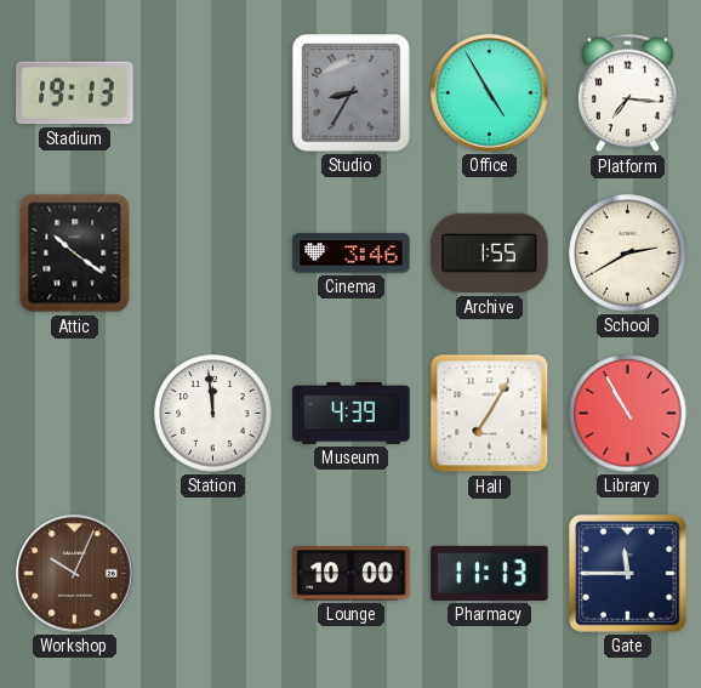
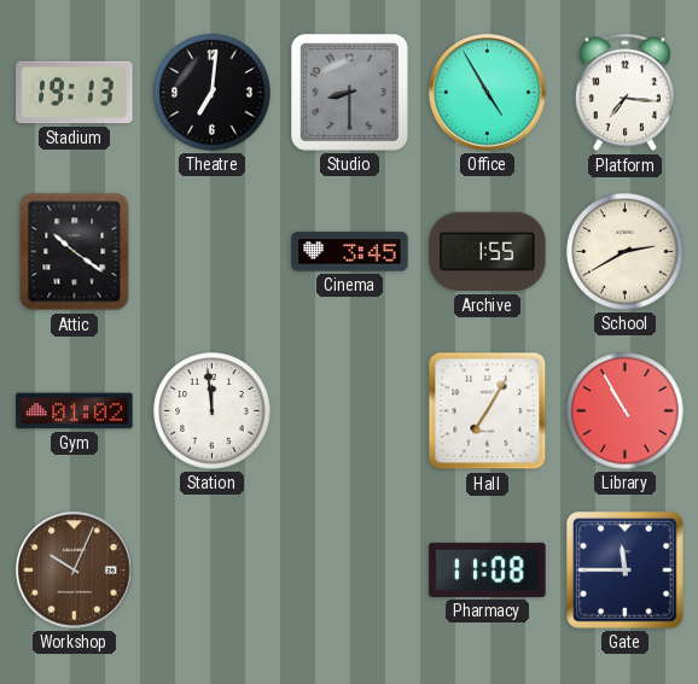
Theatre: none -> 7:01 (213, 93)
Studio: 8:35 -> 8:30 (350, 93)
Cinema: 3:46 -> 3:45 (350, 252)
Gym: none -> 01:02 (75, 411)
Museum: 4:39 -> none (352, 413)
Lounge: 10:00 -> none (352, 574)
Pharmacy: 11:13 -> 11:08 (488, 569)
